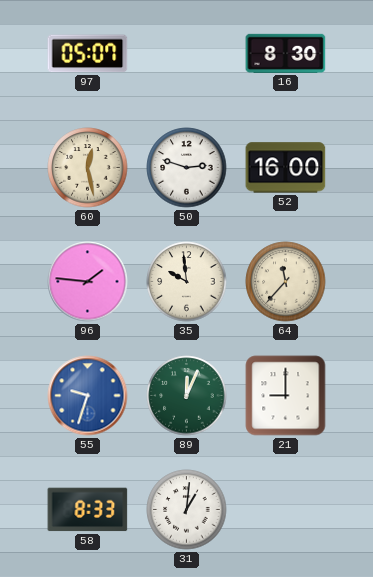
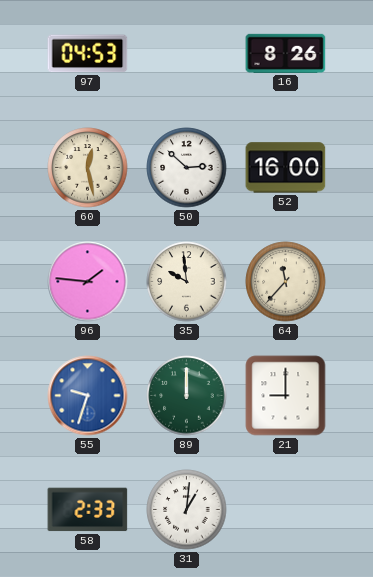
97: 05:07 -> 04:53 (88, 54)
16: 8:30 -> 8:26 (286, 53)
50: 2:48 -> 2:52 (187, 168)
89: 12:04 -> 12:00 (187, 396)
58: 8:33 -> 2:33 (88, 510)
